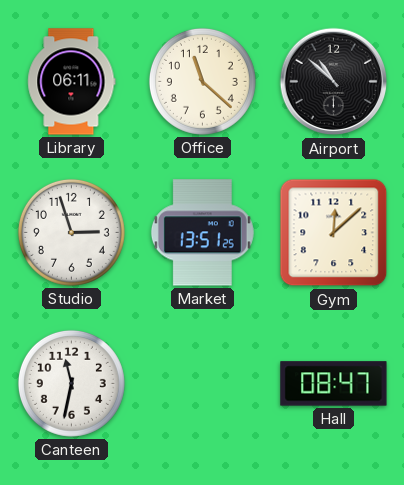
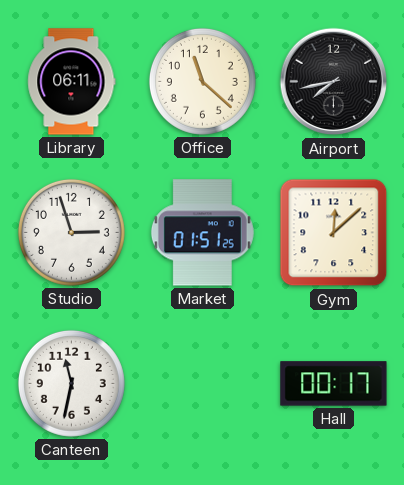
Airport: 10:52 -> 7:43 (334, 82)
Market: 13:51 -> 01:51 (202, 233)
Hall: 08:47 -> 00:17 (334, 384)
